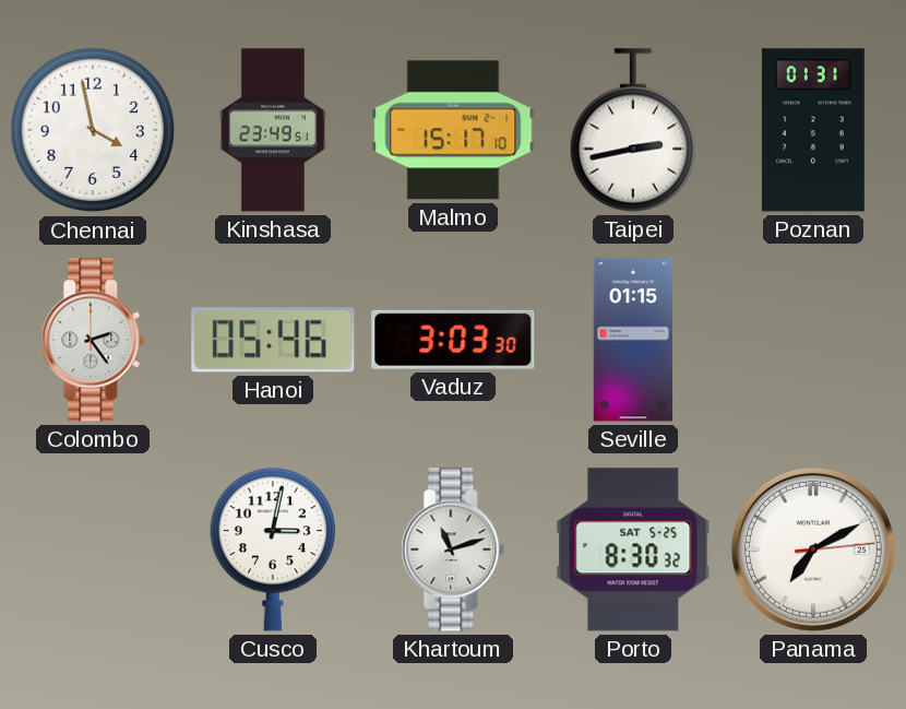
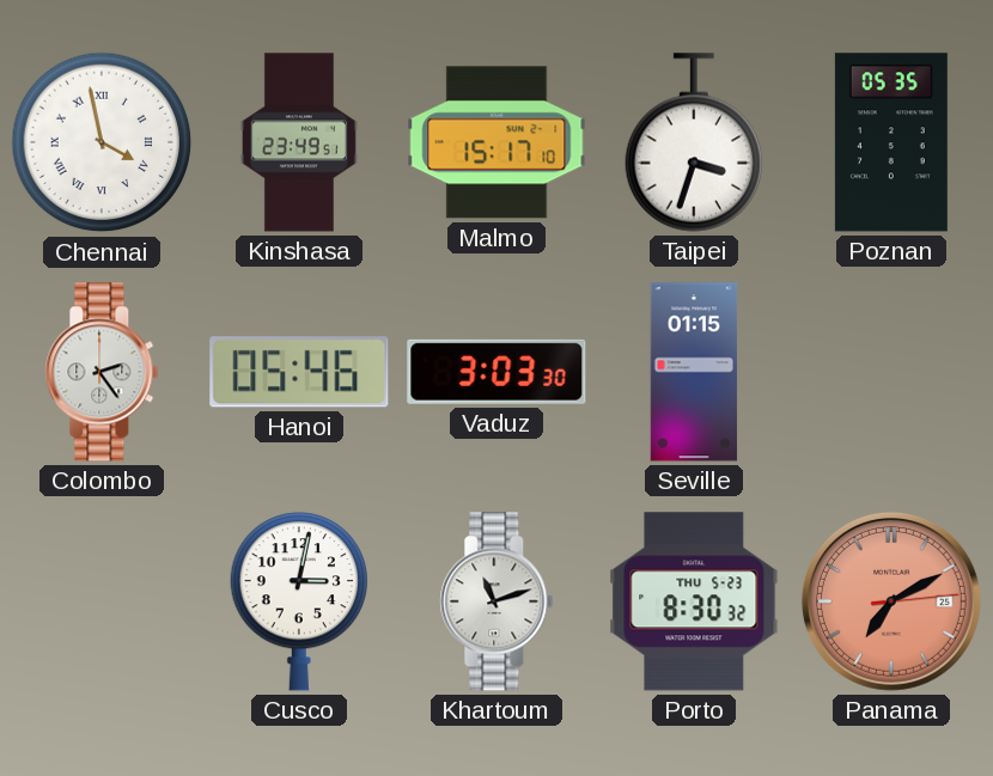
Chennai numerals: Arabic -> Roman (102, 142)
Taipei: 2:43 -> 3:33 (693, 142)
Poznan: 01:31 -> 05:35 (891, 142)
Porto date: SAT 5-25 -> THU 5-23 (694, 601)
Panama dial: white -> salmon (891, 601)
